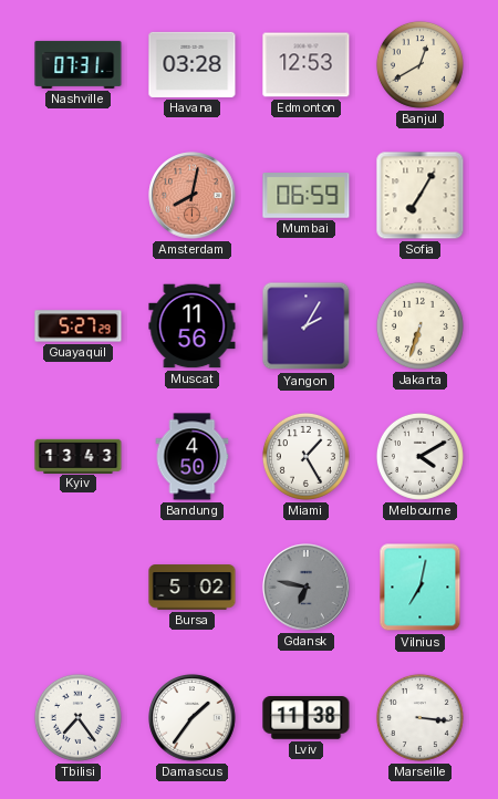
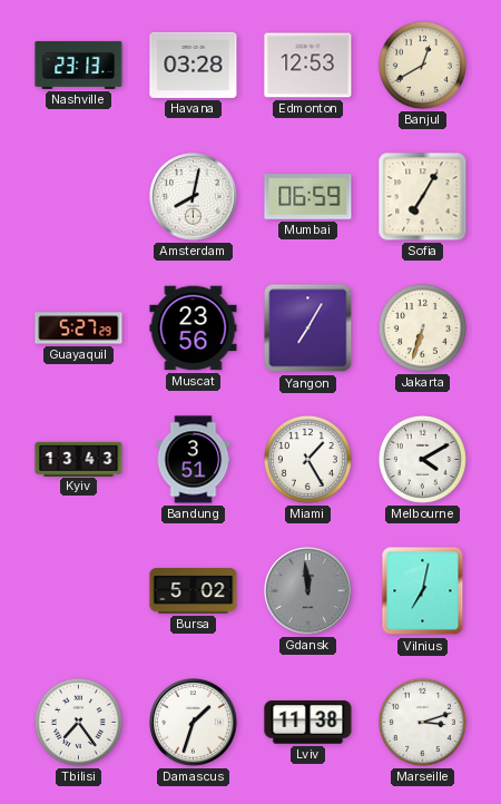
Nashville: 07:31 -> 23:13 (79, 65)
Amsterdam dial: salmon -> white (194, 197)
Muscat: 11:56 -> 23:56 (194, 329)
Yangon: 2:05 -> 7:05 (308, 329)
Bandung: 4:50 -> 3:51 (194, 460)
Gdansk: 6:47 -> 11:59 (308, 591)
Damascus: 1:36 -> 1:33 (194, 723)
Marseille: 3:16 -> 3:12 (422, 722)
